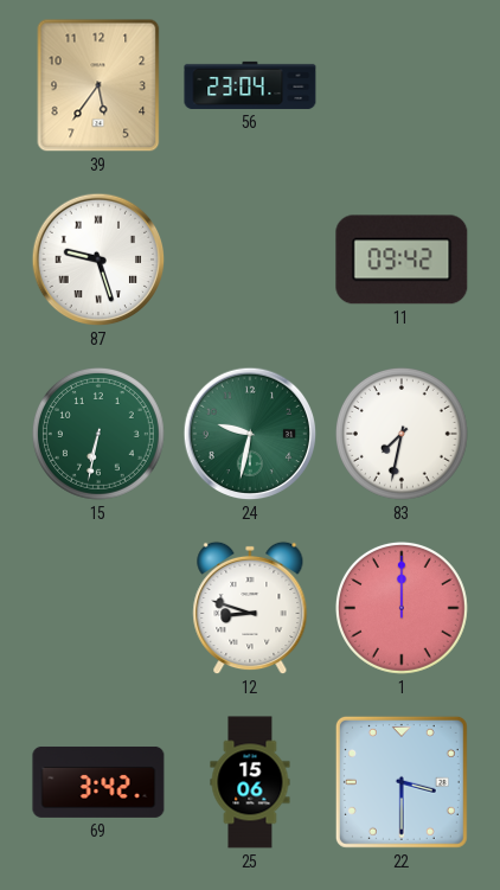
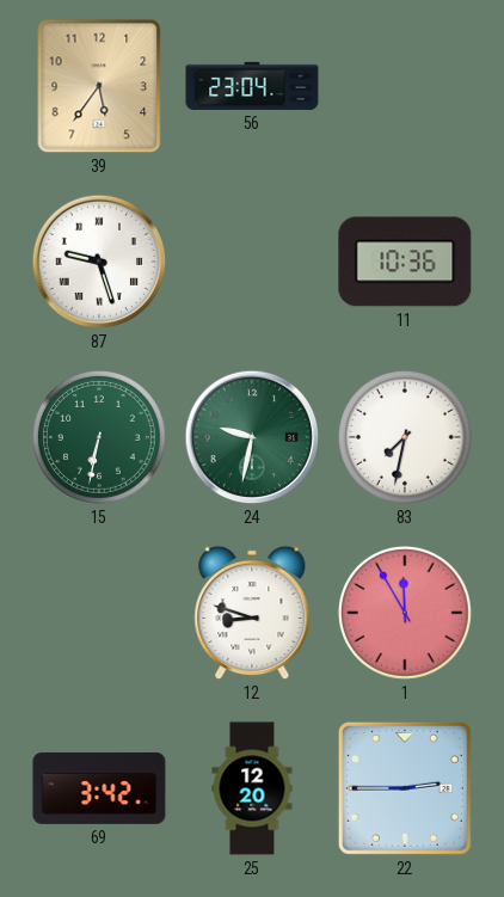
11: 09:42 -> 10:36 (405, 262)
1: 12:00 -> 11:55 (405, 613)
25: 15:06 -> 12:20 (252, 788)
22: 3:30 -> 2:45 (405, 788)
